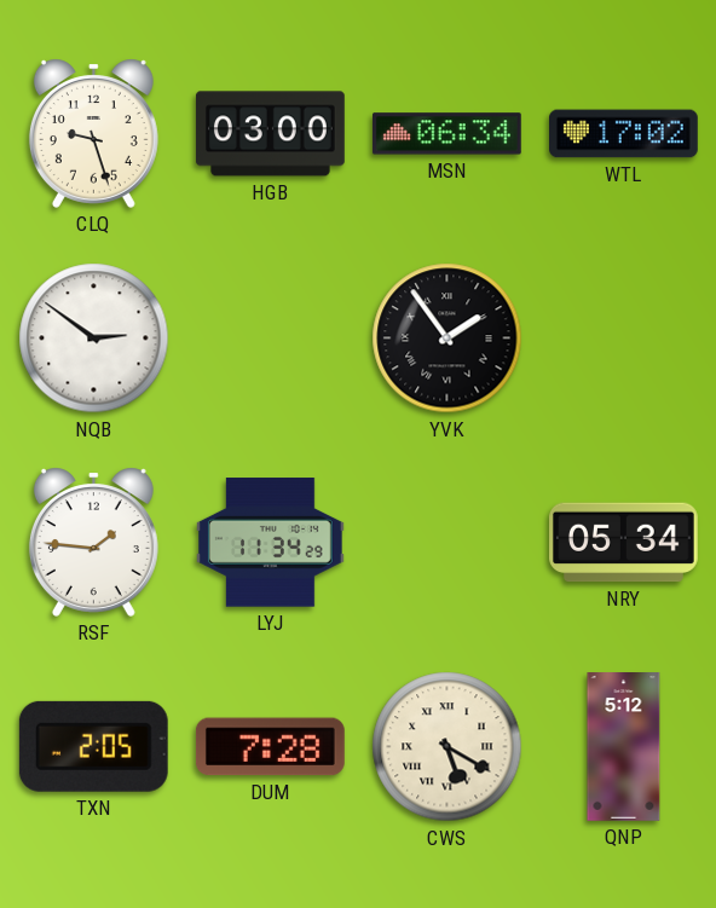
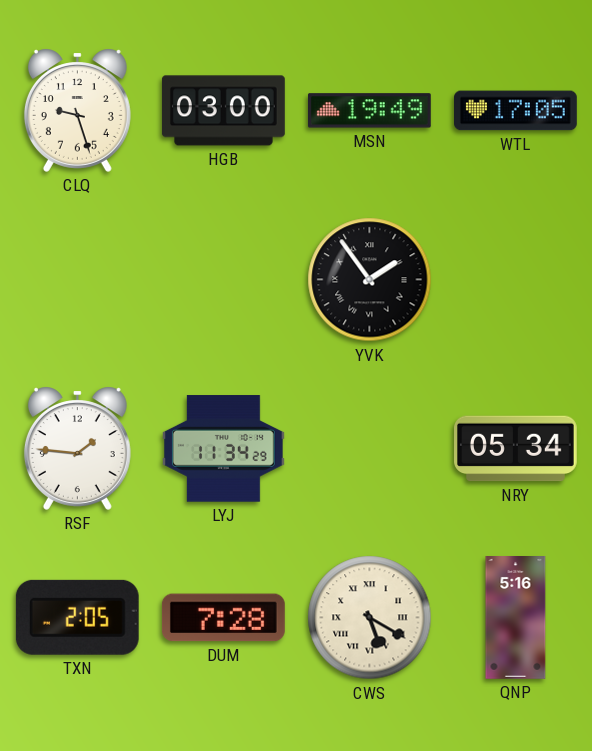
MSN: 06:34 -> 19:49 (369, 111)
WTL: 17:02 -> 17:05 (516, 111)
NQB: 2:51 -> none (94, 339)
QNP: 5:12 -> 5:16 (516, 618)
